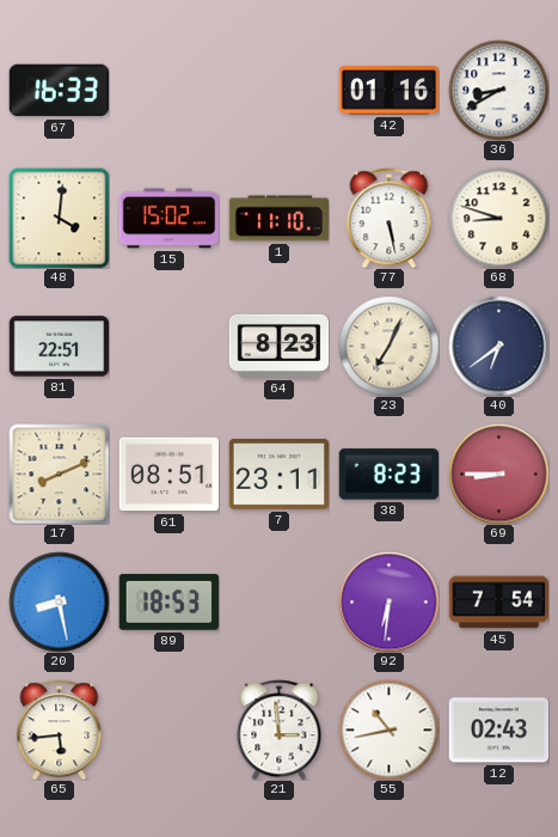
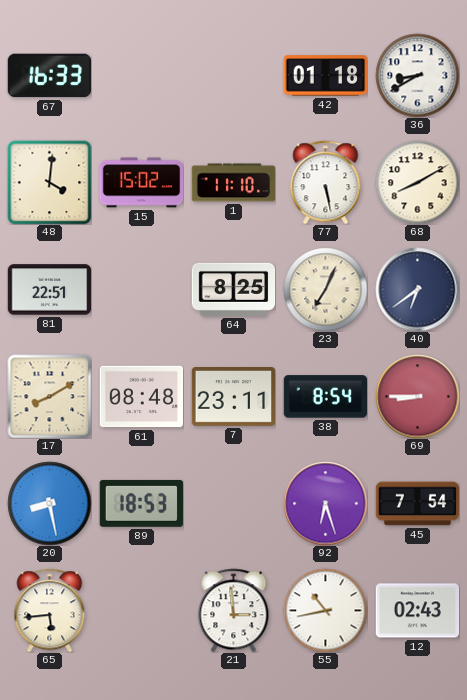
42: 01:16 -> 01:18 (325, 76)
68: 8:48 -> 8:10 (417, 182)
64: 8:23 -> 8:25 (233, 289)
17: 8:11 -> 8:10 (49, 396)
61: 08:51 -> 08:48 (141, 397)
38: 8:23 -> 8:54 (325, 397)
92: 6:31 -> 6:27 (325, 503)
